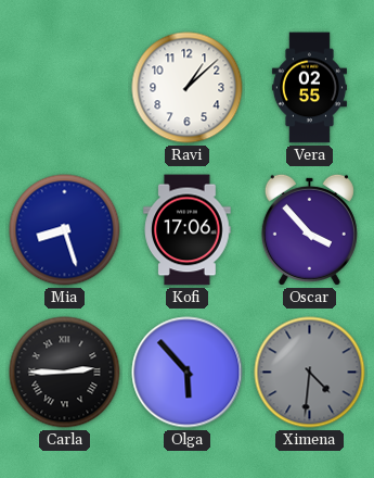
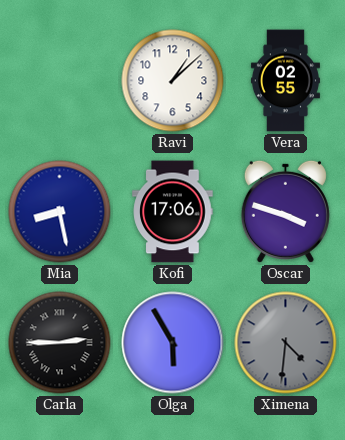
Mia: 8:27 -> 8:28 (60, 212)
Oscar: 3:53 -> 3:48 (285, 211)
Olga: 5:53 -> 5:55 (173, 343)
